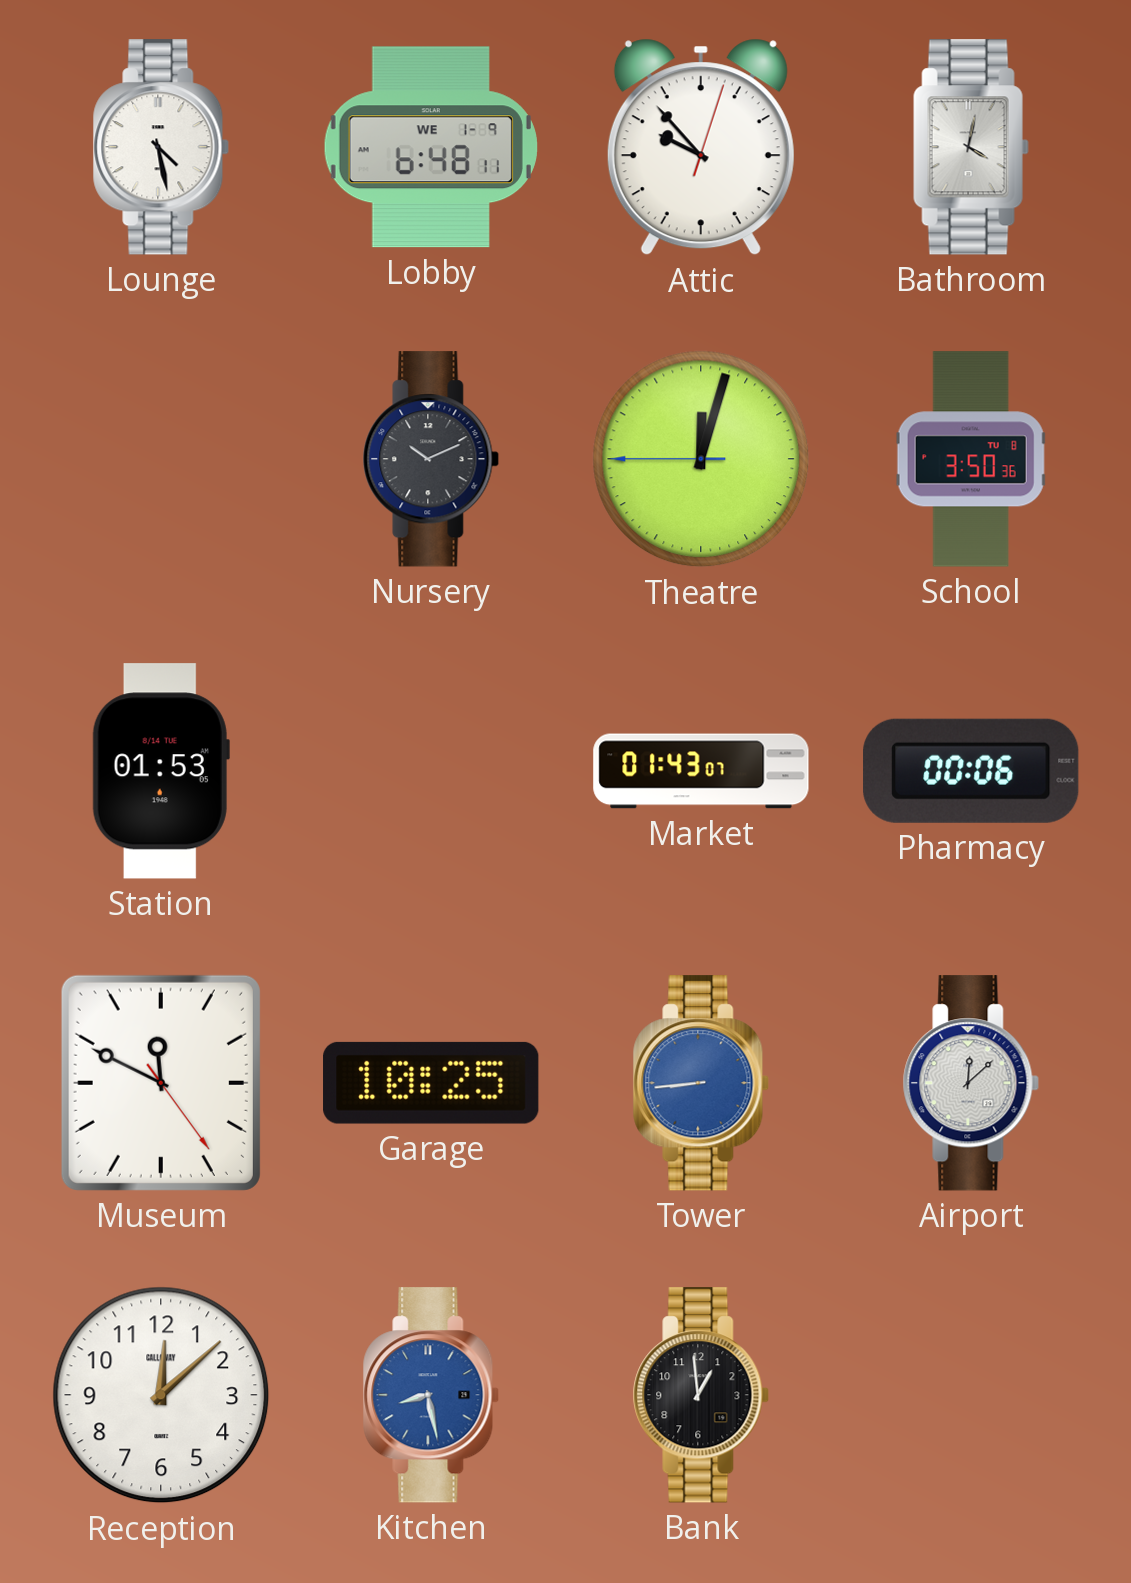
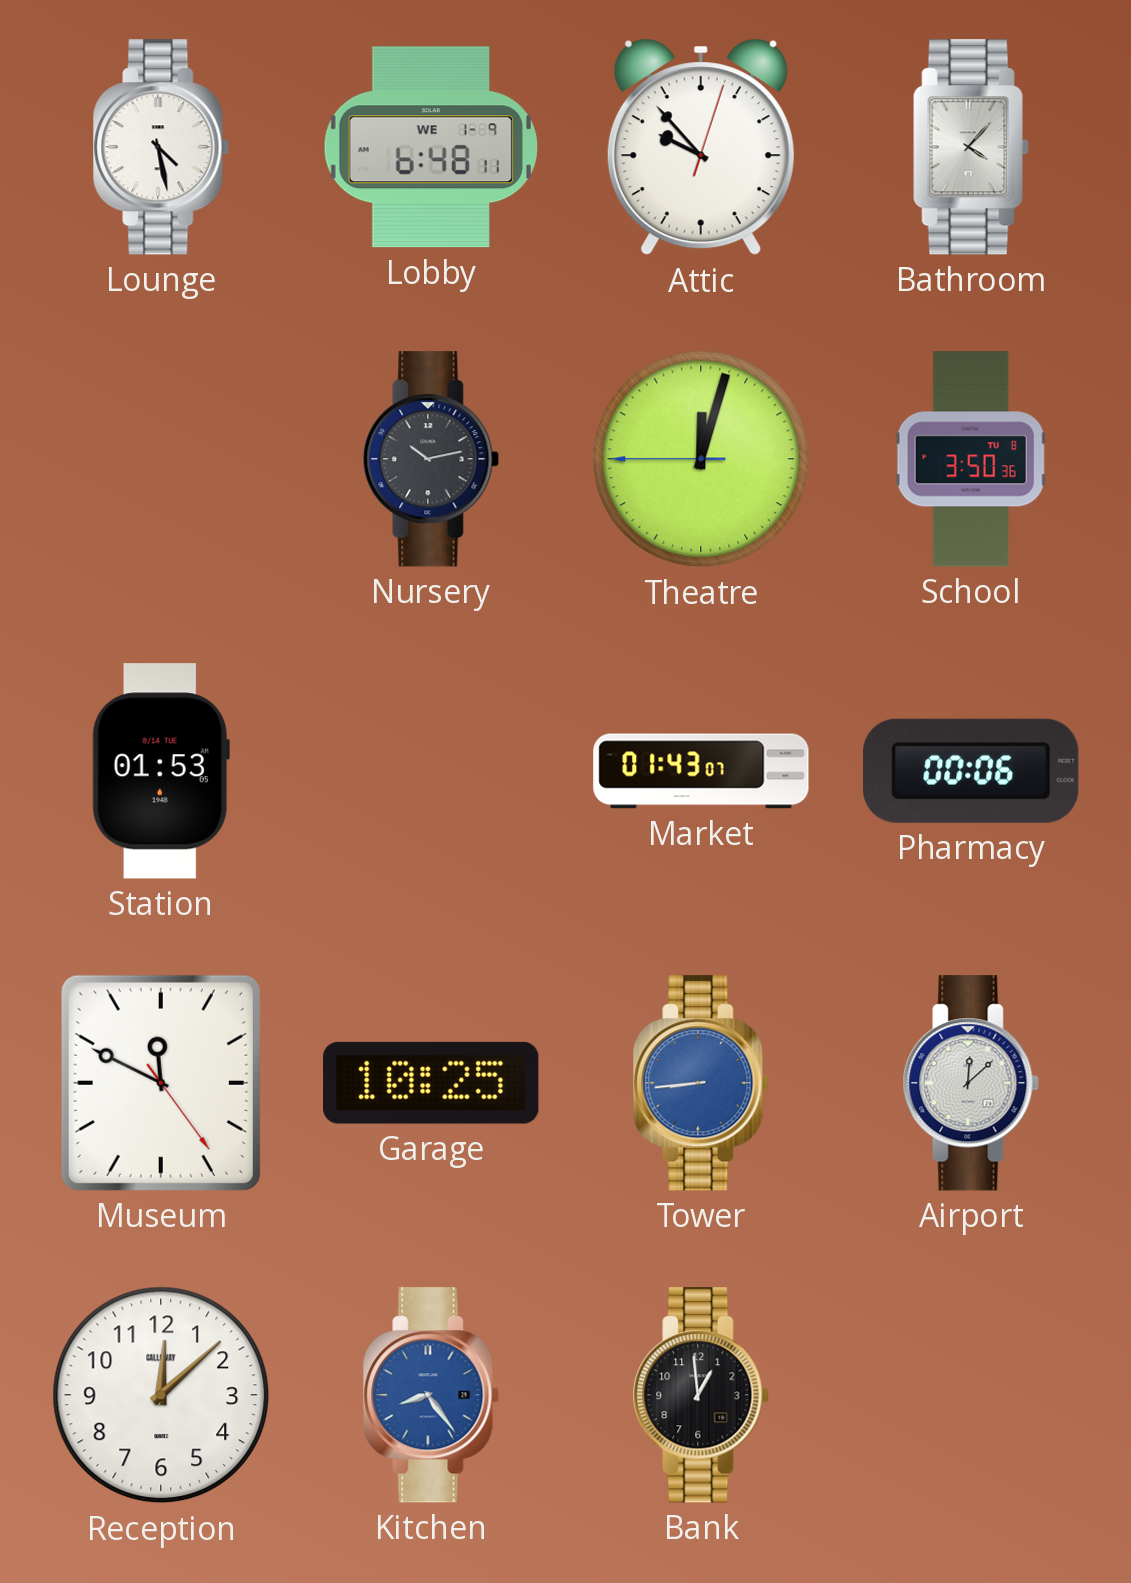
Bathroom: 4:02 -> 4:07 (971, 147)
Nursery: 10:11 -> 10:13 (431, 459)
Kitchen: 8:28 -> 8:24 (431, 1395)
